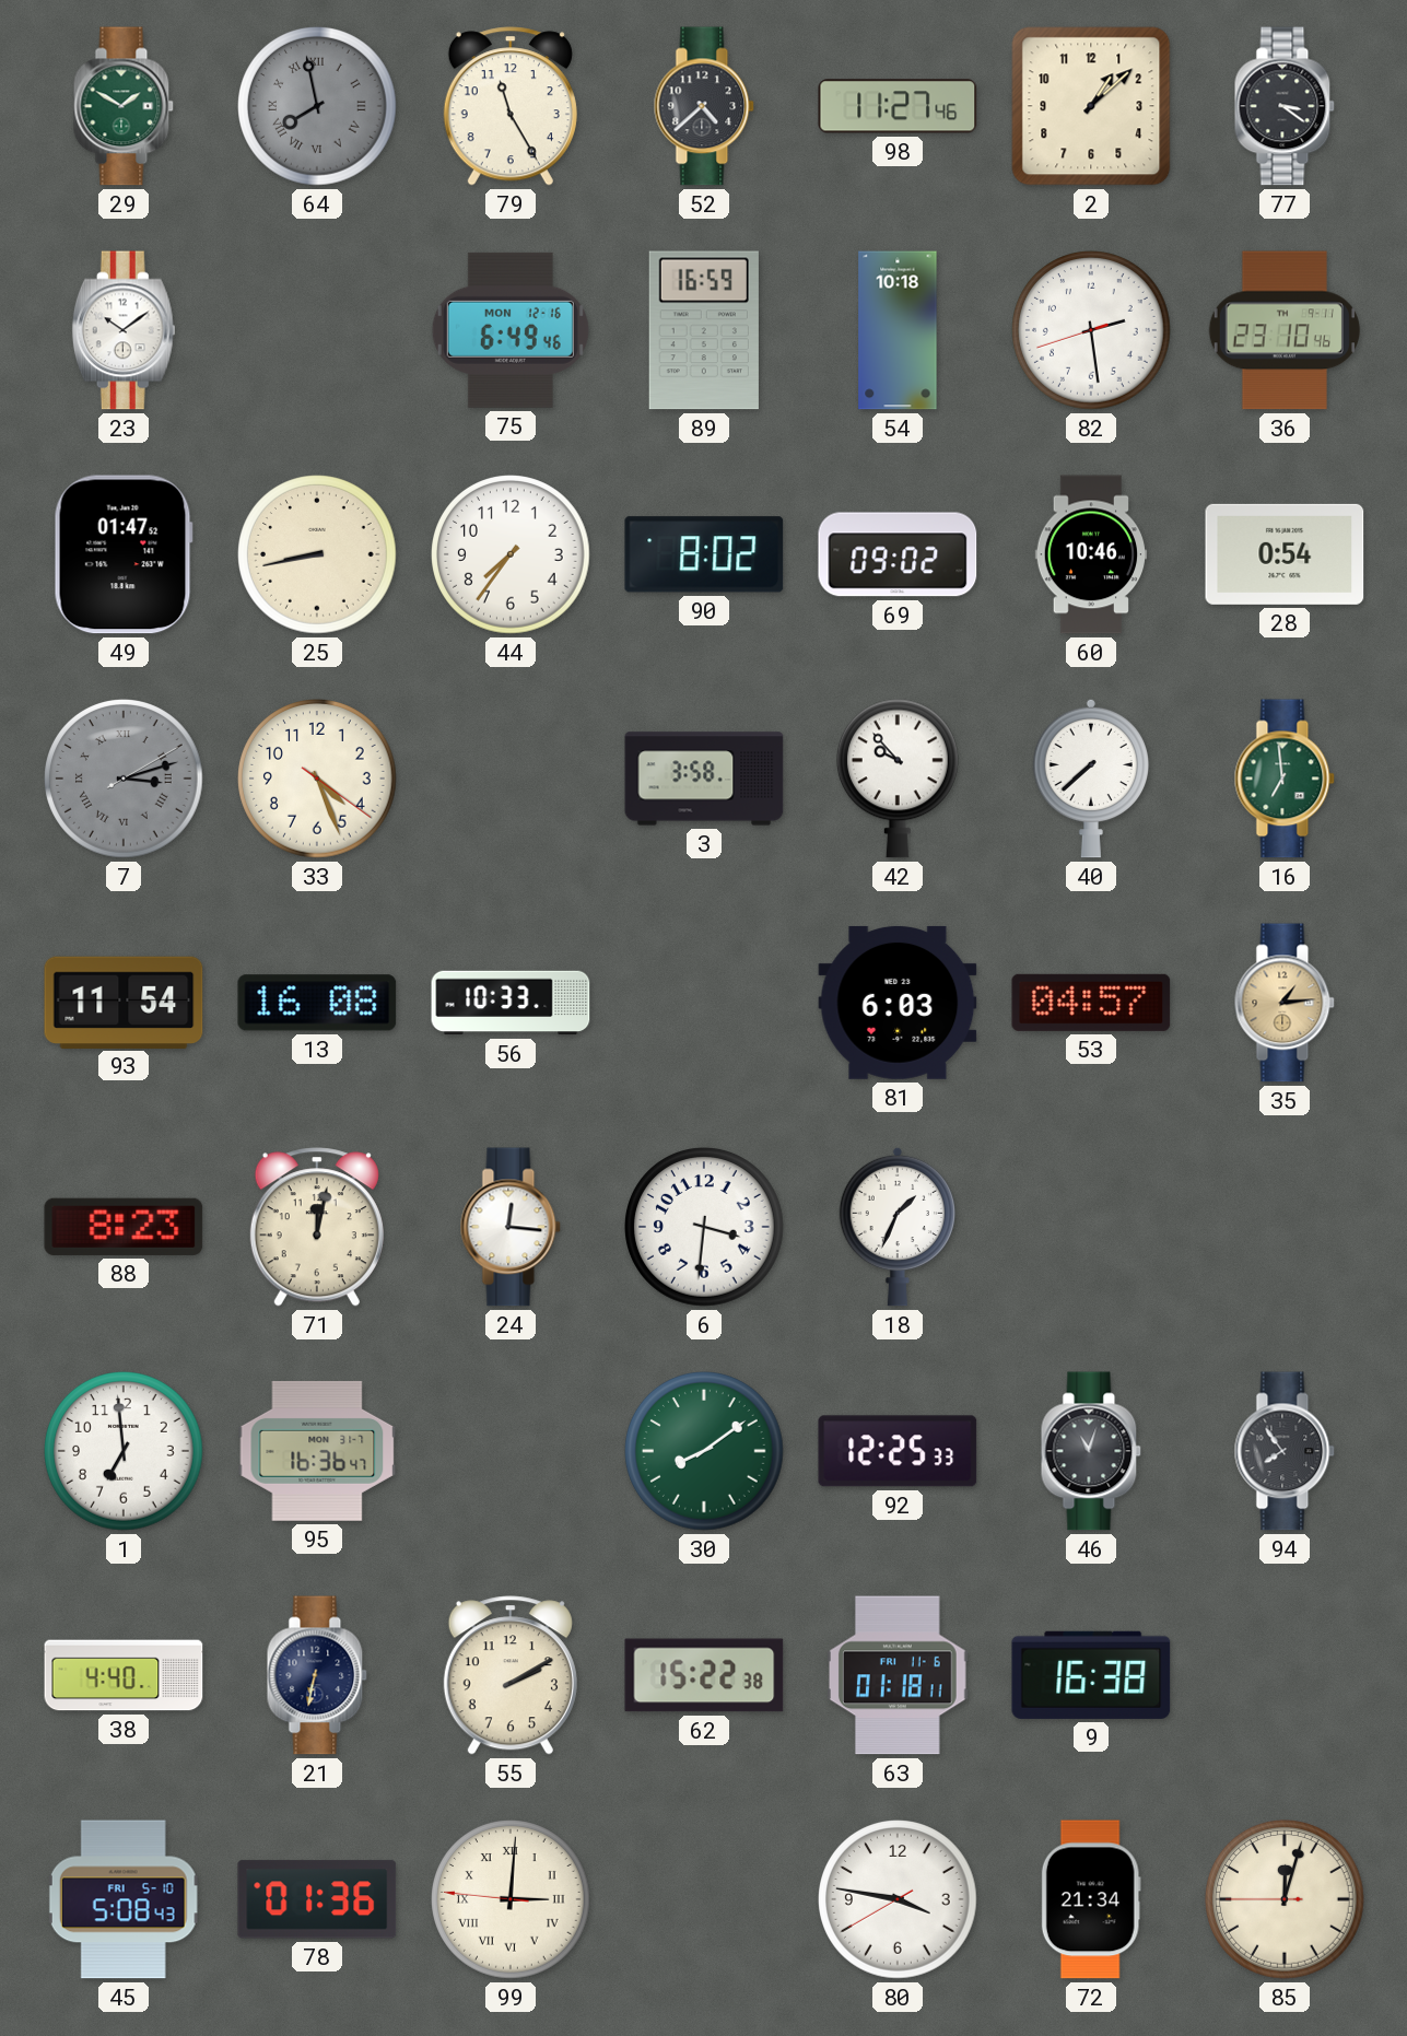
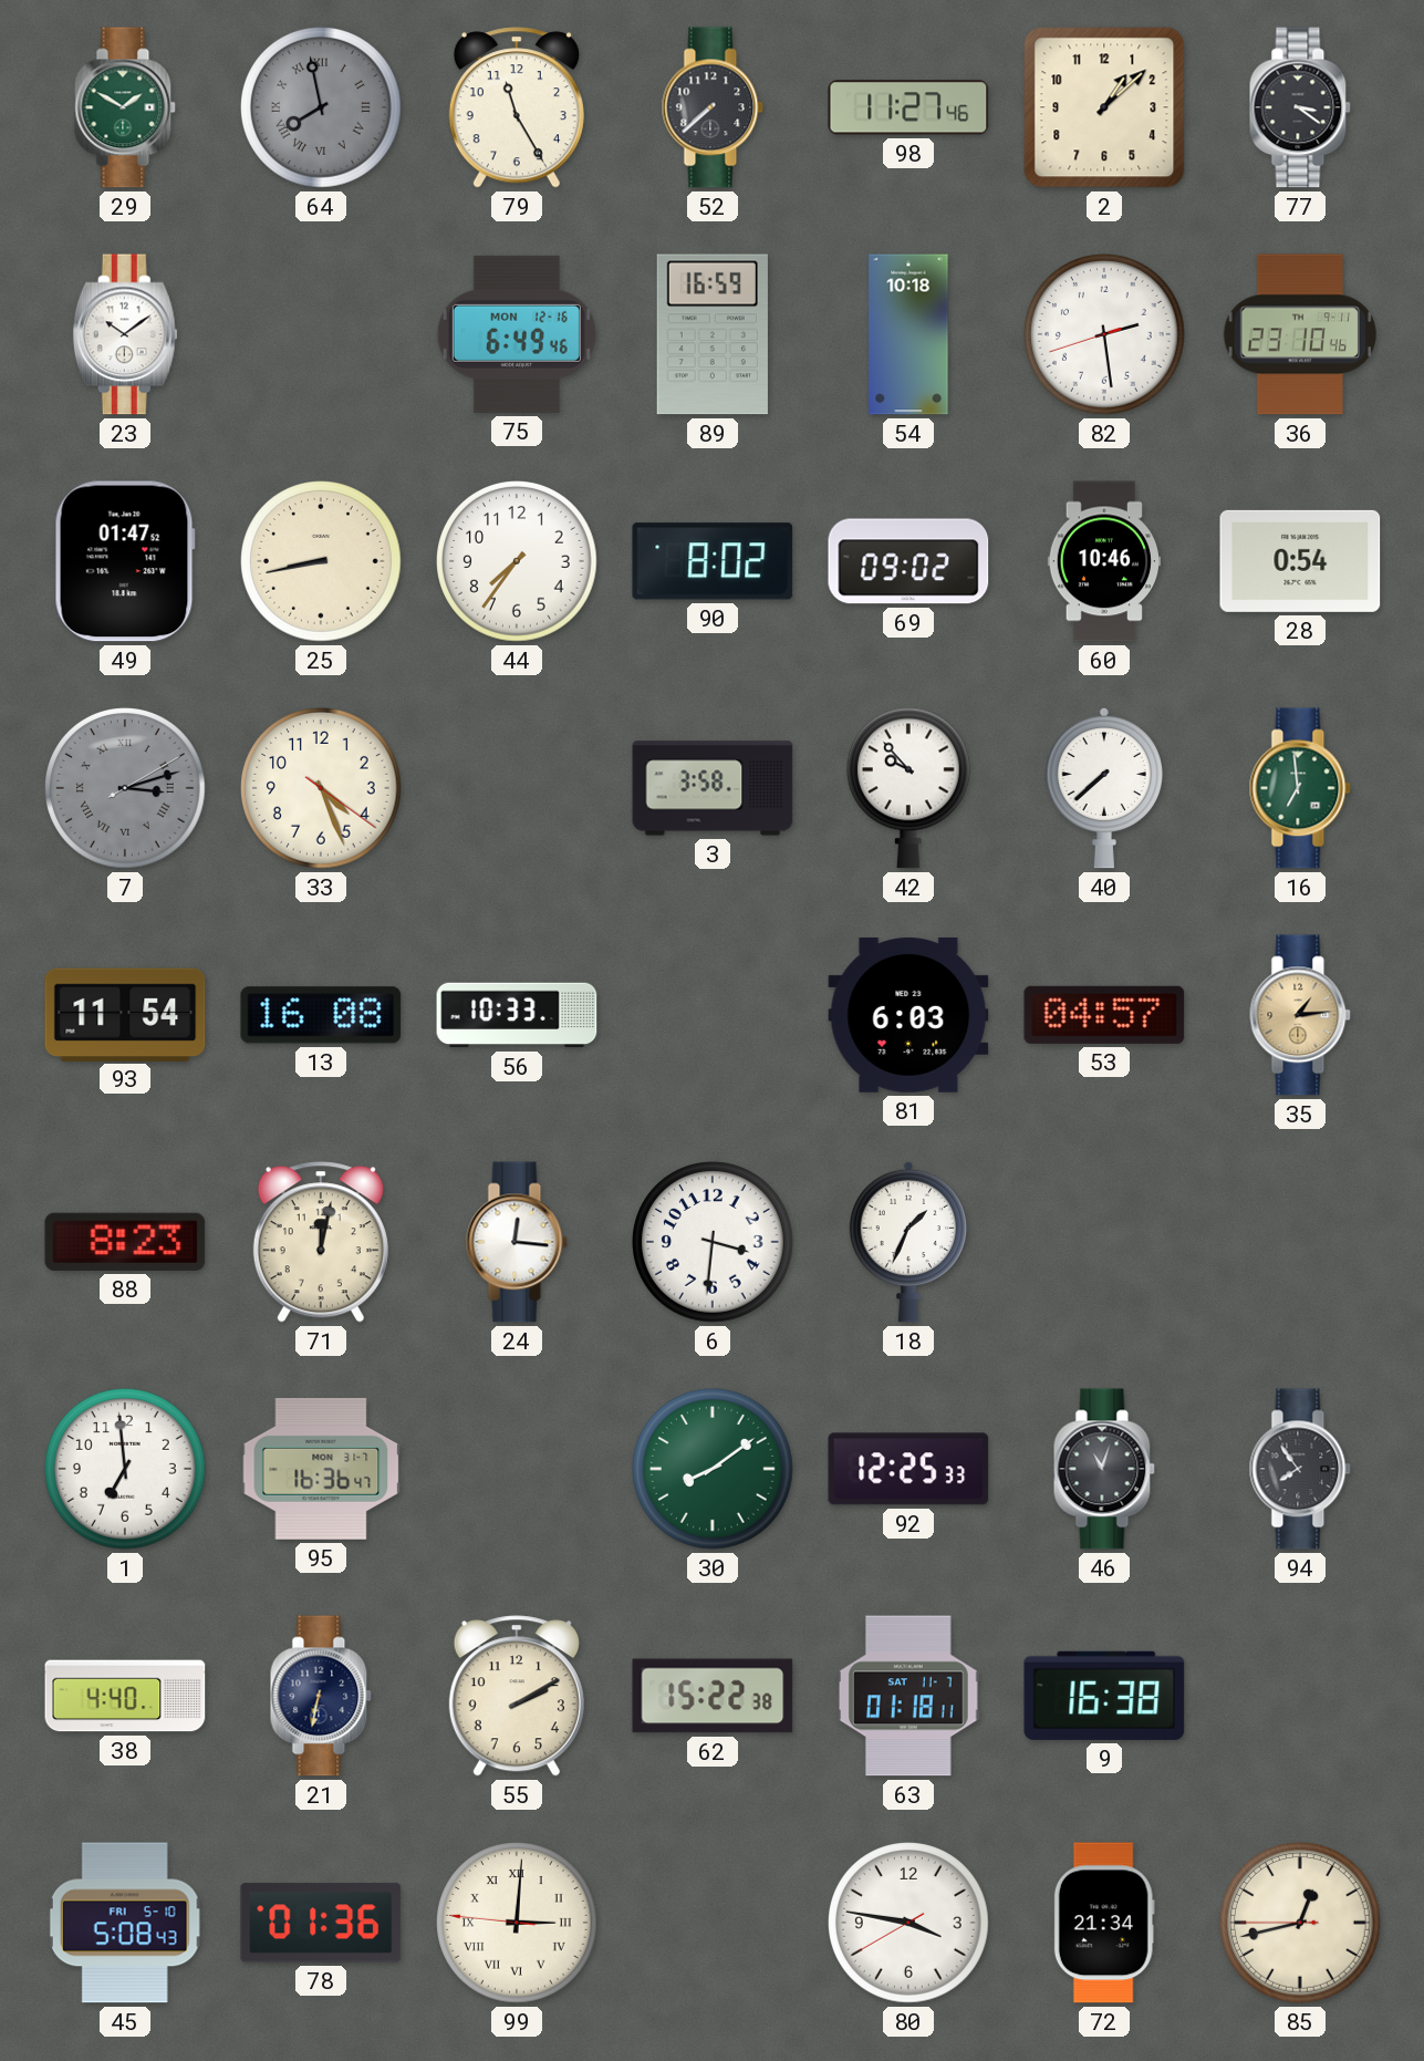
52: 4:38 -> 7:38 (713, 107)
63 date: FRI 11-6 -> SAT 11-7 (910, 1696)
85: 12:02 -> 12:42 (1300, 1923)
